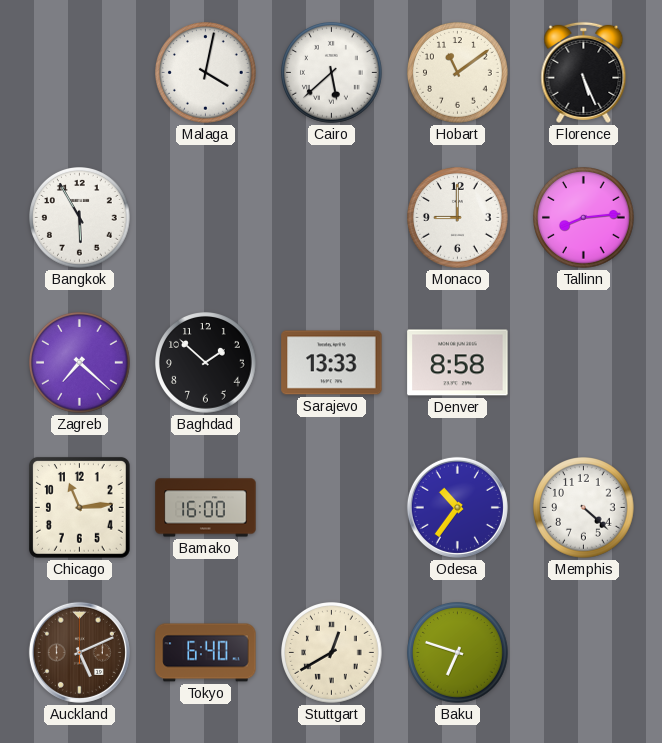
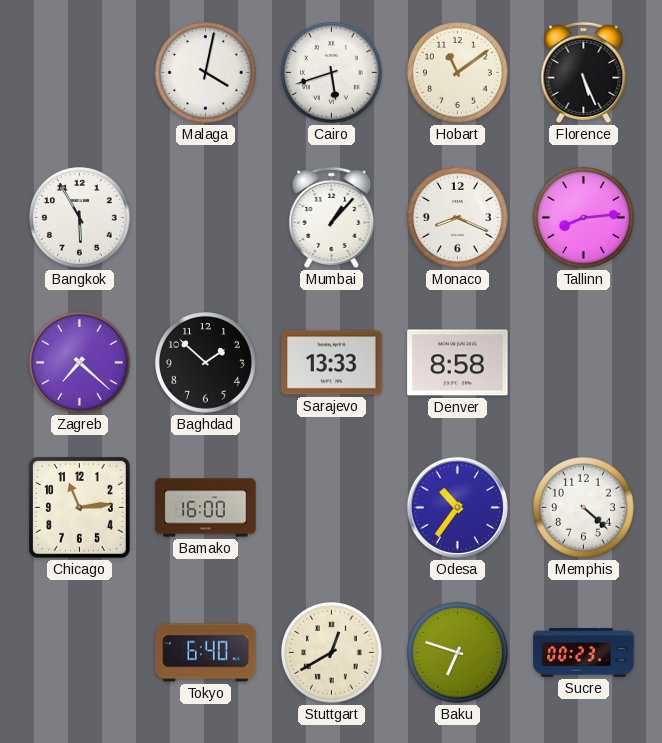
Cairo: 5:38 -> 5:42 (332, 73)
Mumbai: none -> 1:07 (332, 217)
Monaco: 9:00 -> 8:19 (458, 218)
Auckland: 5:11 -> none (79, 652)
Sucre: none -> 00:23 (584, 653)
